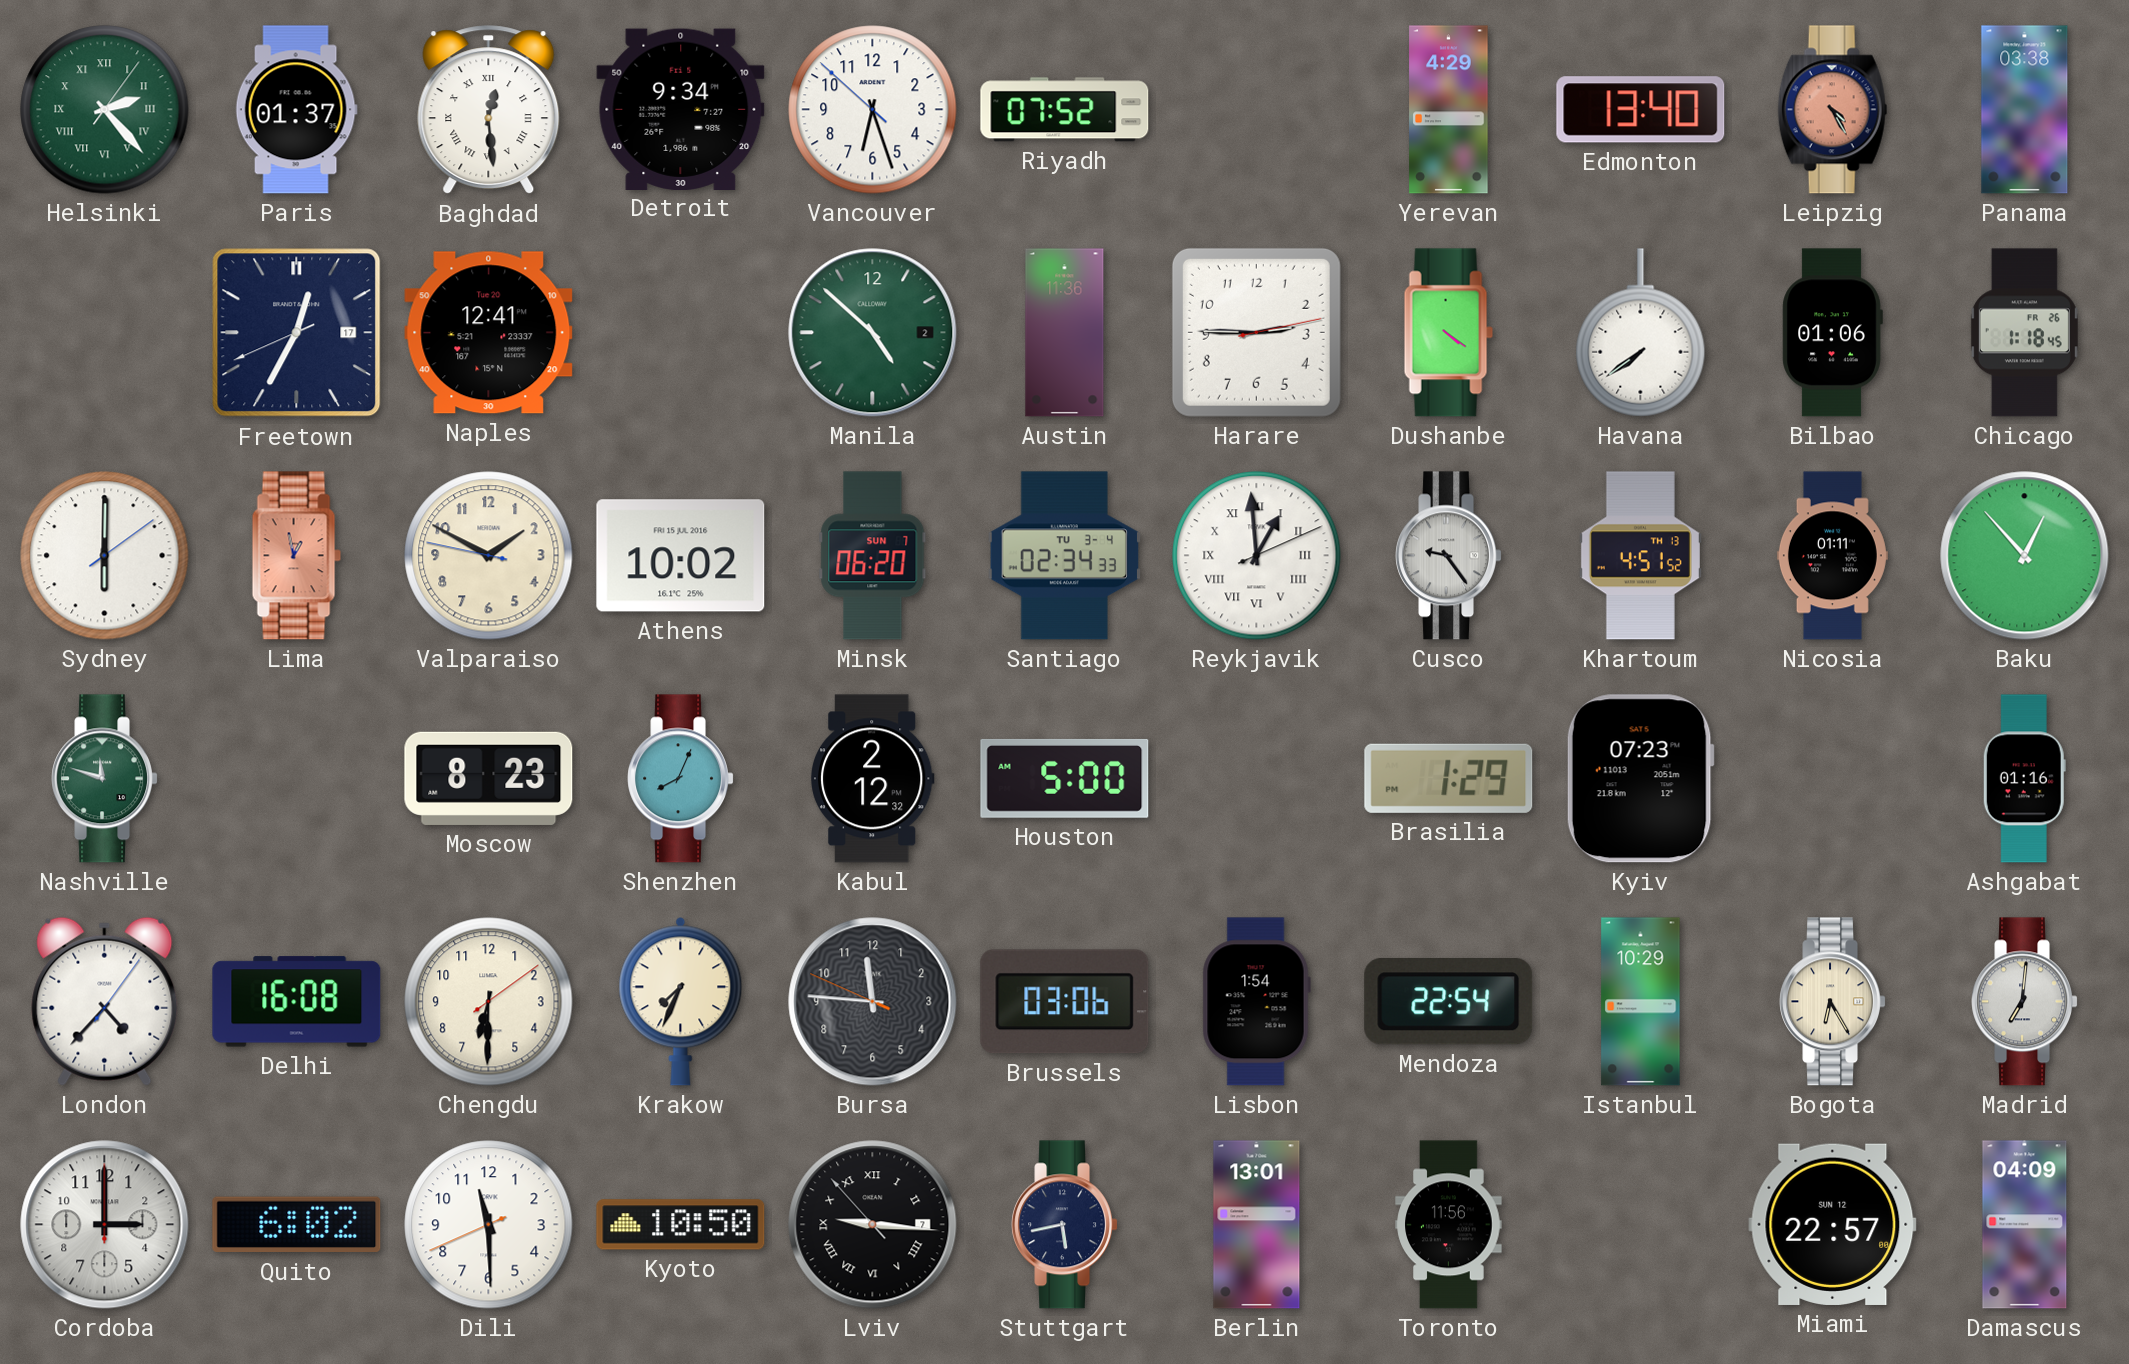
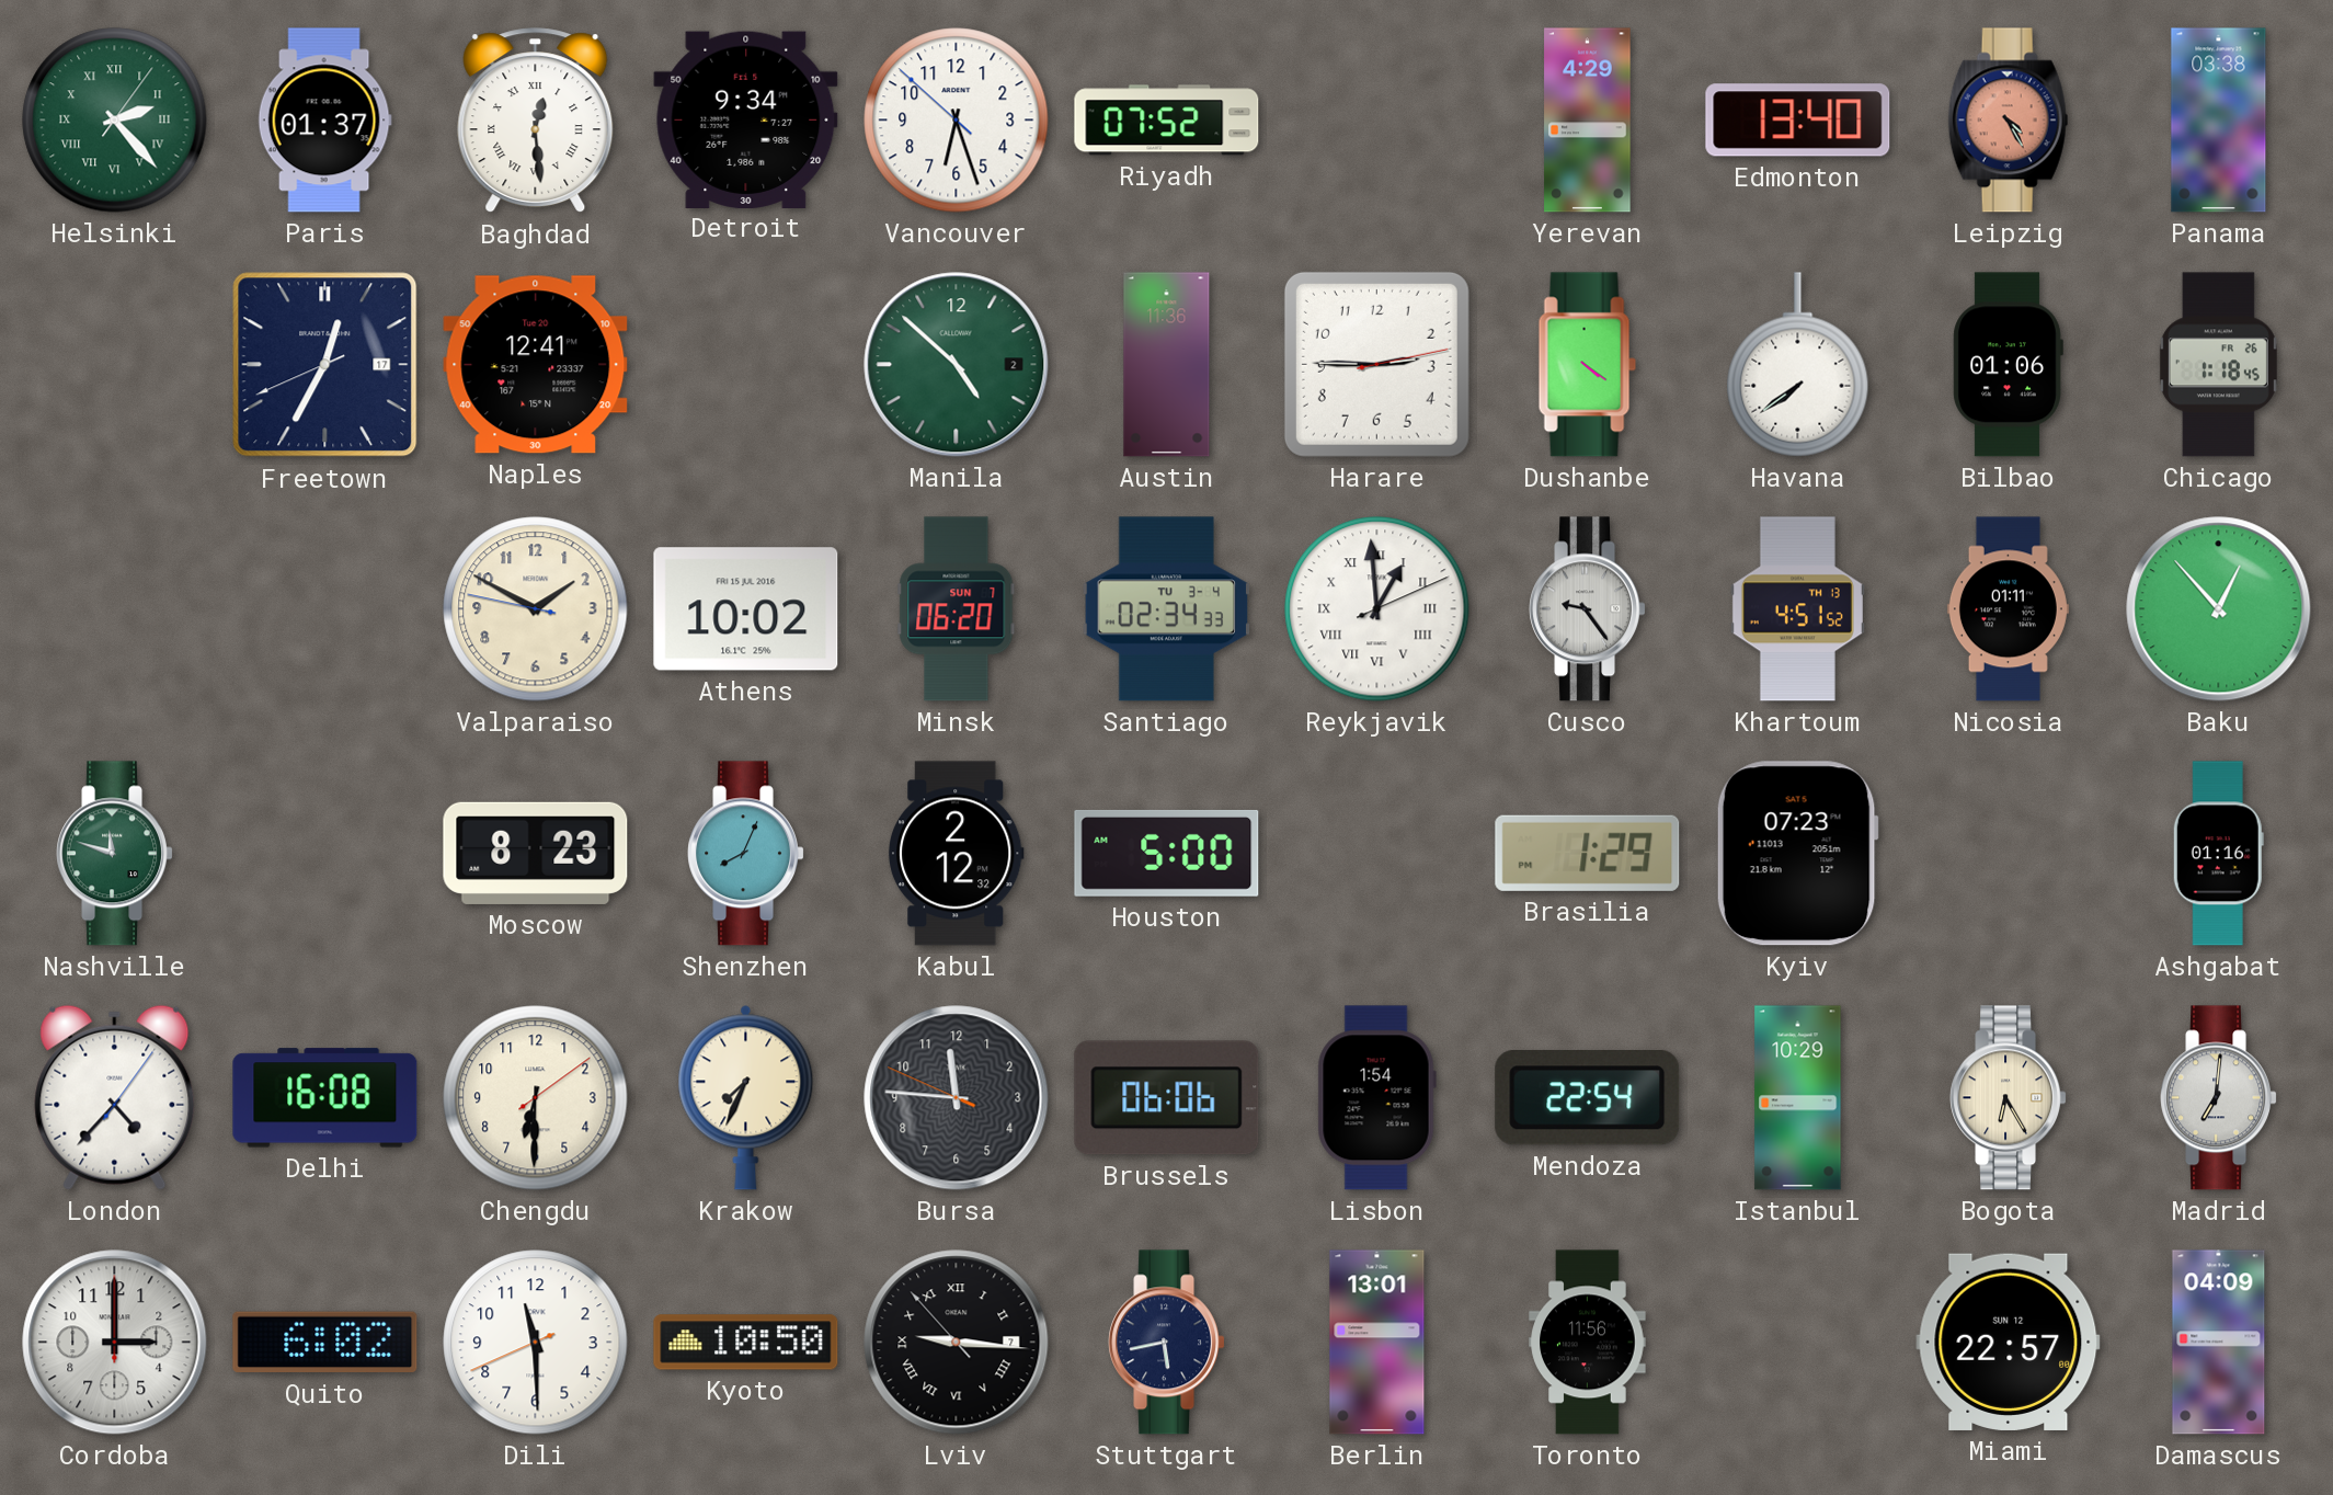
Sydney: 6:00 -> none (105, 556)
Lima: 12:58 -> none (296, 556)
Brussels: 03:06 -> 06:06 (1167, 1098)
